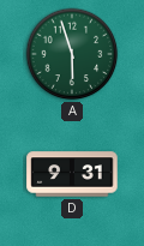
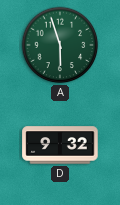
D: 9:31 -> 9:32 (60, 145)
